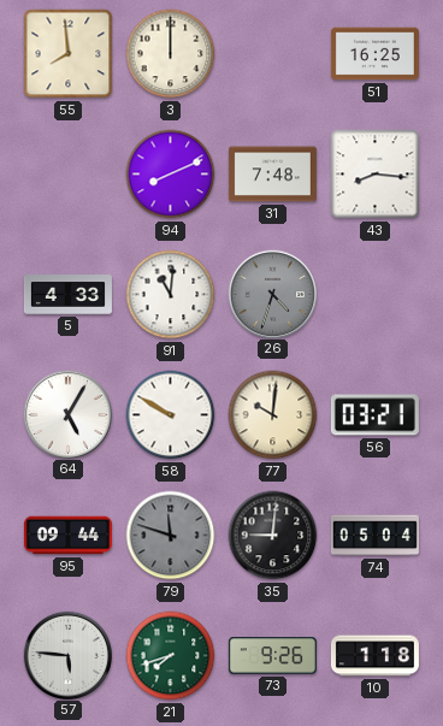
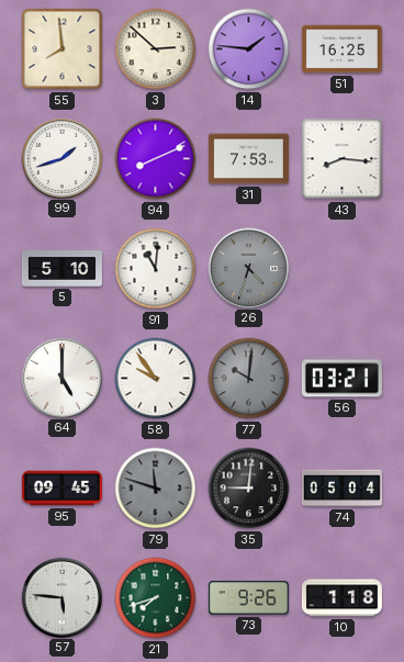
3: 12:00 -> 2:52 (156, 49)
14: none -> 1:46 (249, 49)
99: none -> 1:42 (61, 158)
31: 7:48 -> 7:53 (248, 159)
5: 4:33 -> 5:10 (61, 269)
64: 5:05 -> 5:00 (61, 378)
58: 9:50 -> 9:54 (156, 379)
77 dial: cream -> grey (249, 379)
95: 09:44 -> 09:45 (61, 489)
